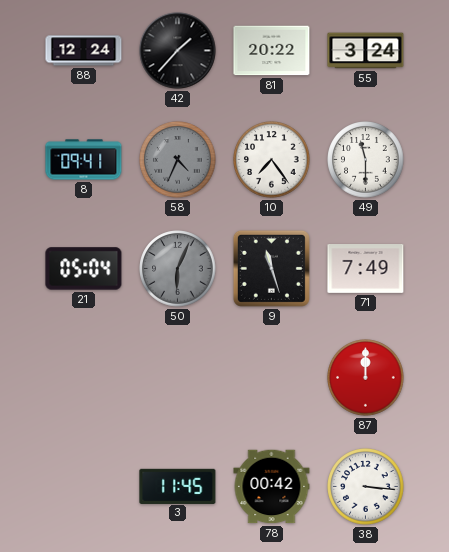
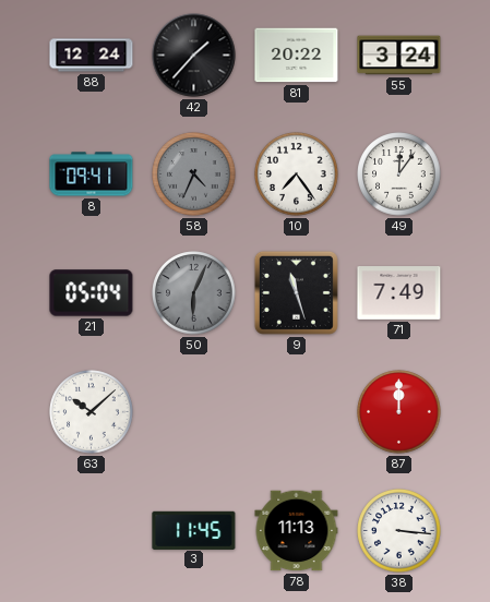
49: 11:30 -> 12:06 (399, 174)
63: none -> 10:08 (92, 412)
78: 00:42 -> 11:13 (297, 531)
